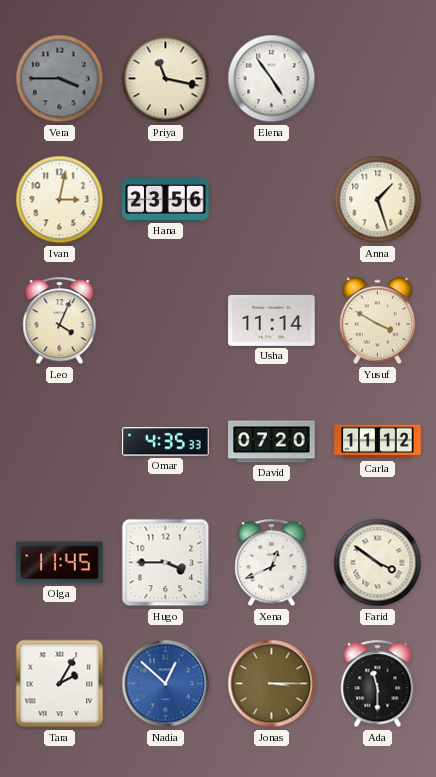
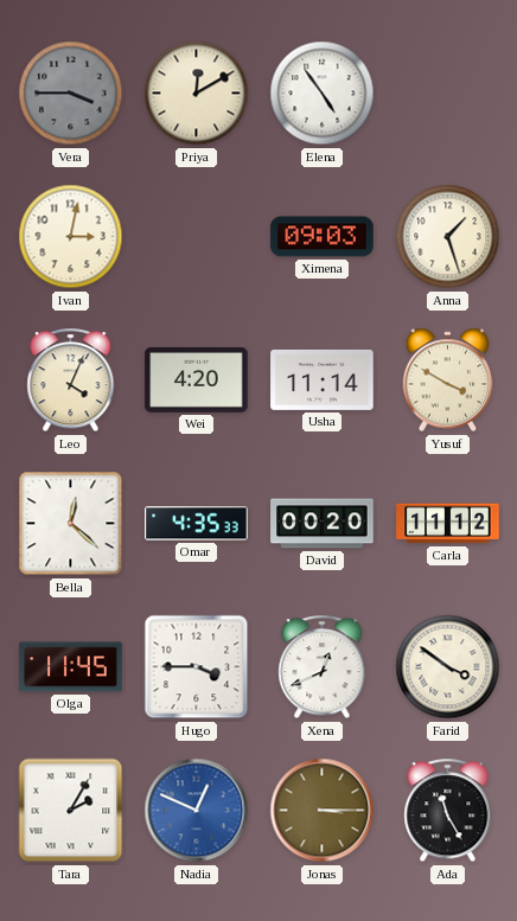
Priya: 11:17 -> 12:10 (197, 94)
Hana: 23:56 -> none (166, 199)
Ximena: none -> 09:03 (323, 237)
Wei: none -> 4:20 (197, 379)
Bella: none -> 12:22 (71, 524)
David: 07:20 -> 00:20 (323, 524)
Nadia: 12:52 -> 12:49 (197, 811)
Ada: 11:30 -> 11:25 (448, 811)
